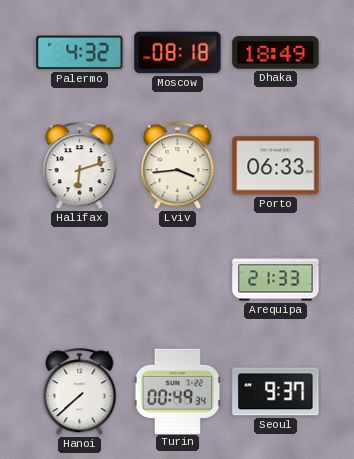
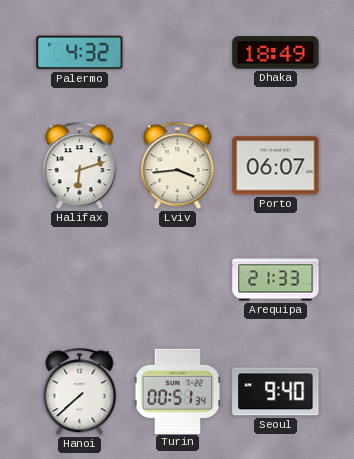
Moscow: 08:18 -> none (178, 53)
Porto: 06:33 -> 06:07 (276, 166)
Turin: 00:49 -> 00:51 (178, 391)
Seoul: 9:37 -> 9:40 (276, 392)
